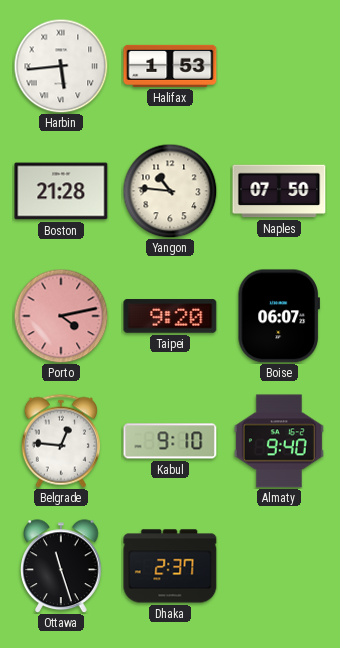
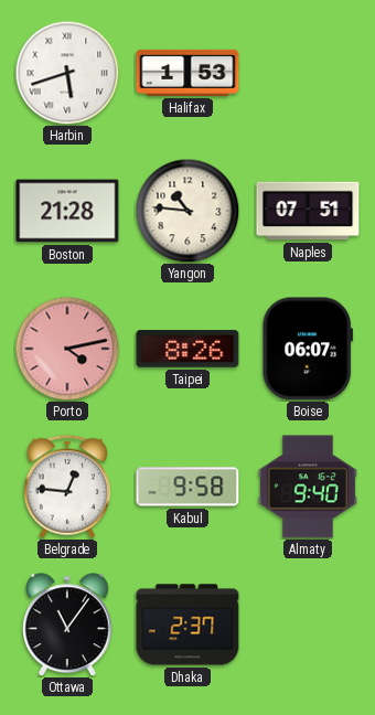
Harbin: 5:44 -> 5:42 (67, 73)
Naples: 07:50 -> 07:51 (308, 211)
Taipei: 9:20 -> 8:26 (187, 349)
Kabul: 9:10 -> 9:58 (187, 487)
Ottawa: 11:27 -> 11:06 (67, 625)
